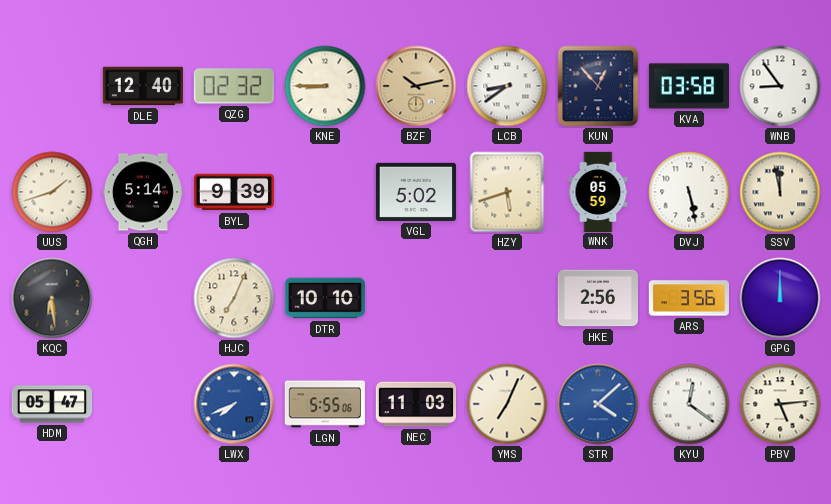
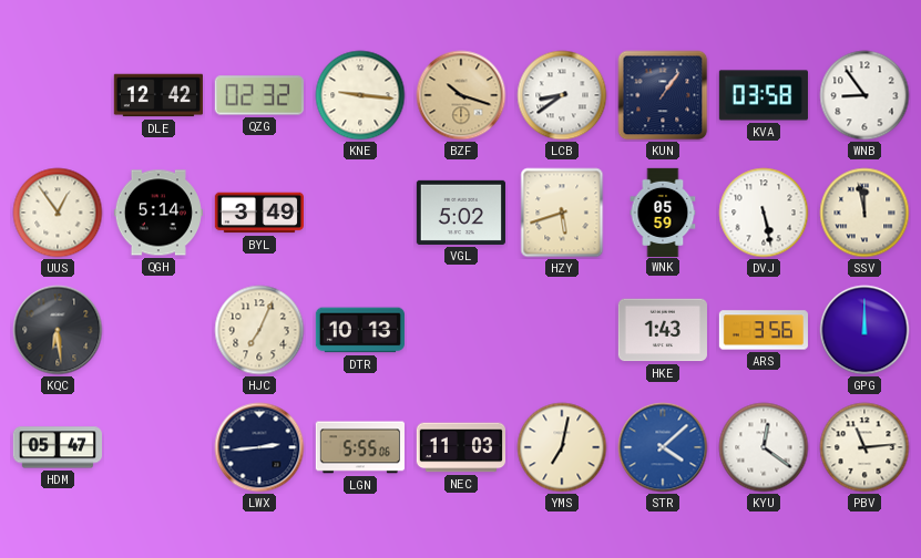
DLE: 12:40 -> 12:42 (158, 95)
KNE: 8:45 -> 9:16 (360, 95)
BZF: 10:13 -> 10:18 (461, 95)
KUN: 12:53 -> 1:06 (663, 95)
UUS: 1:42 -> 12:54 (58, 213)
BYL: 9:39 -> 3:49 (259, 213)
DTR: 10:10 -> 10:13 (360, 330)
HKE: 2:56 -> 1:43 (663, 330)
LWX: 7:41 -> 2:44 (259, 447)
LWX dial: blue -> navy (259, 447)
YMS: 7:04 -> 7:02 (562, 447)
PBV: 5:14 -> 11:14 (864, 447)
